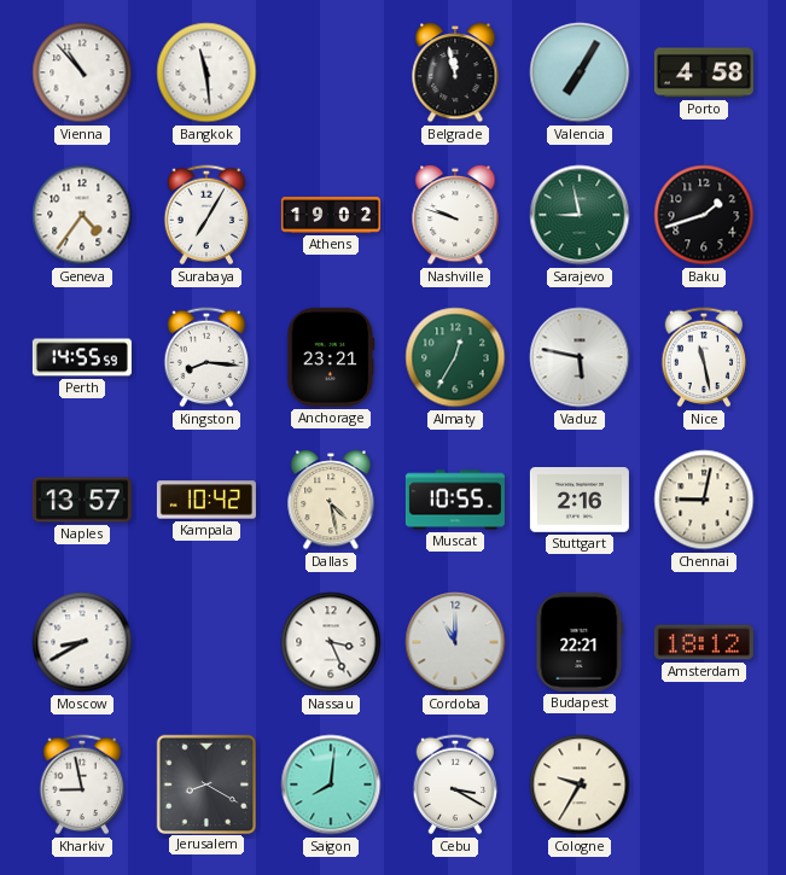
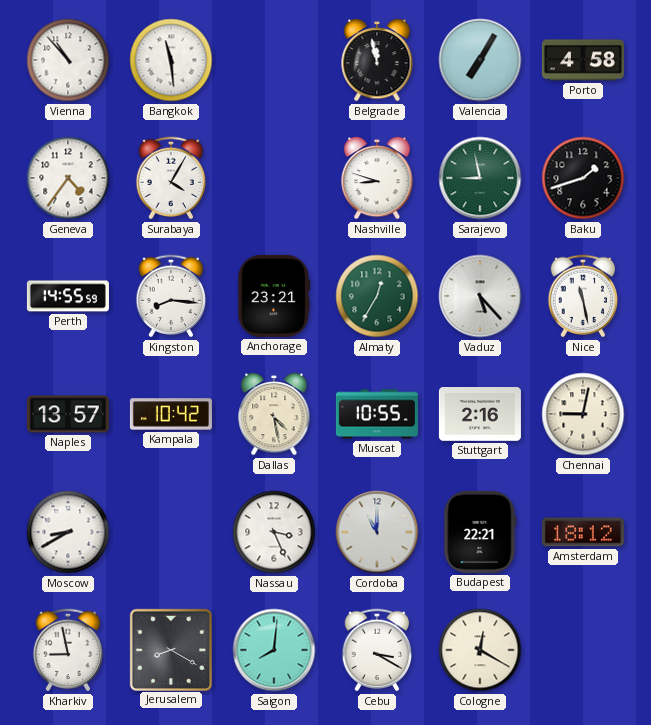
Surabaya: 7:05 -> 4:05 (171, 178)
Athens: 19:02 -> none (331, 215)
Nashville: 9:48 -> 8:48 (377, 179)
Vaduz: 5:47 -> 5:23 (480, 296)
Cologne: 9:35 -> 12:20 (480, 650)
